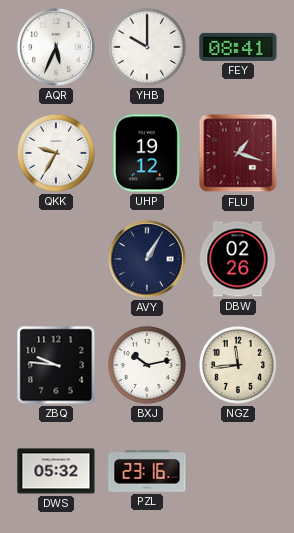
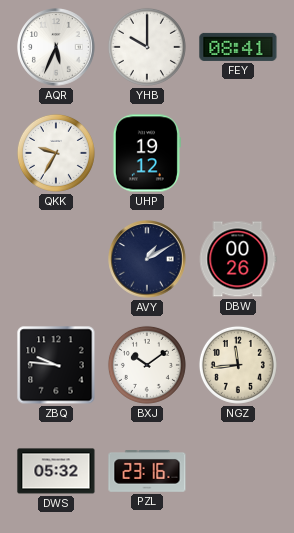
FLU: 1:18 -> none (238, 153)
AVY: 1:05 -> 1:10 (147, 259)
DBW: 02:26 -> 00:26 (238, 259)
BXJ: 10:13 -> 10:09 (147, 365)
